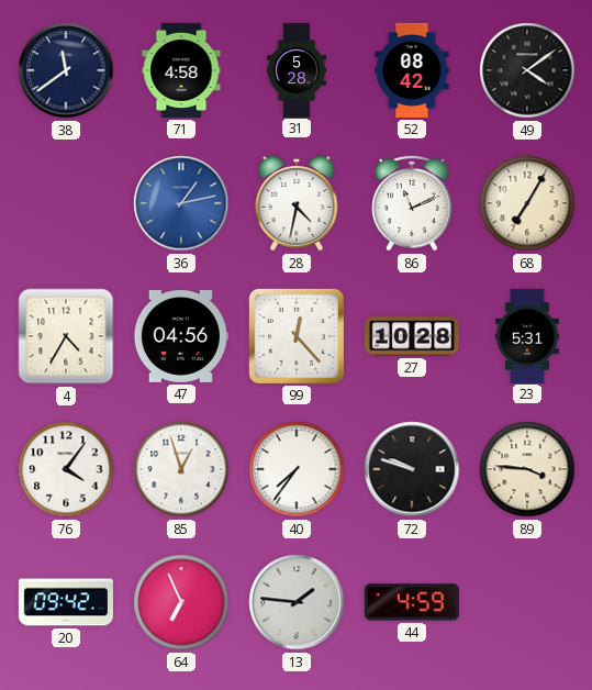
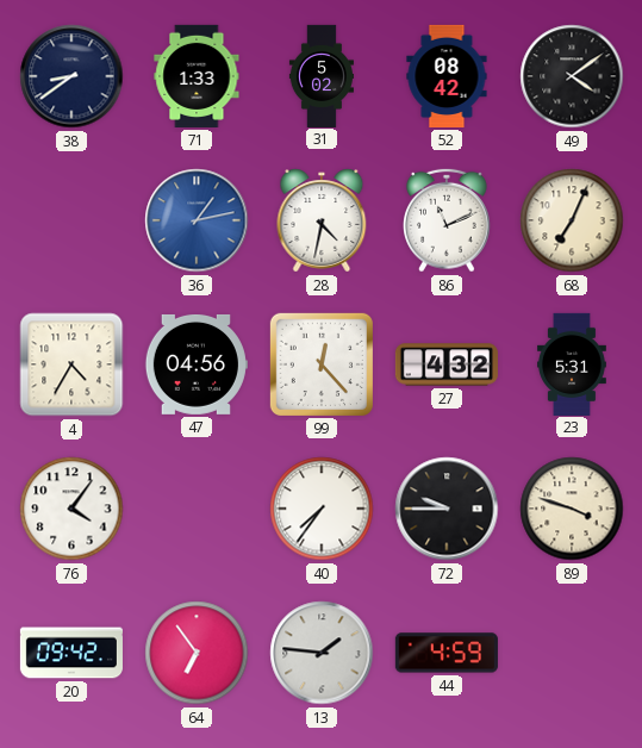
38: 11:39 -> 8:39 (71, 76)
71: 4:58 -> 1:33 (197, 76)
31: 5:28 -> 5:02 (322, 75)
68: 7:05 -> 7:04 (572, 220)
27: 10:28 -> 4:32 (445, 364)
85: 12:57 -> none (181, 469)
72: 9:48 -> 9:45 (447, 509)
89: 3:46 -> 3:48 (572, 509)
64: 6:56 -> 6:54 (197, 653)
